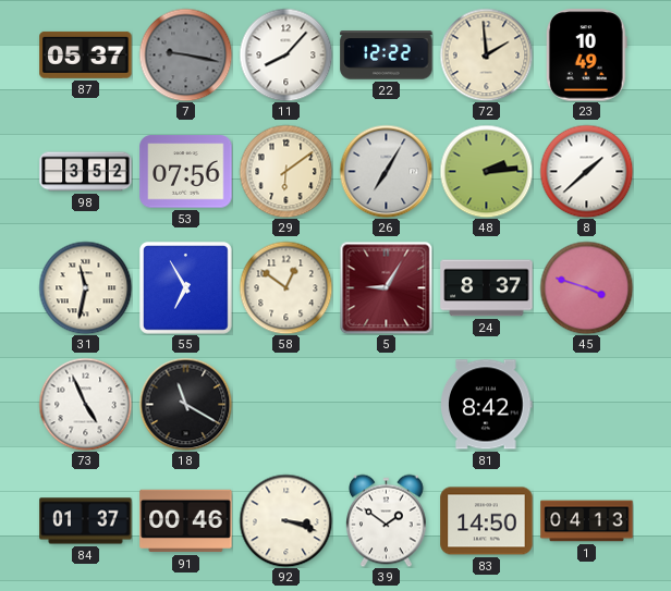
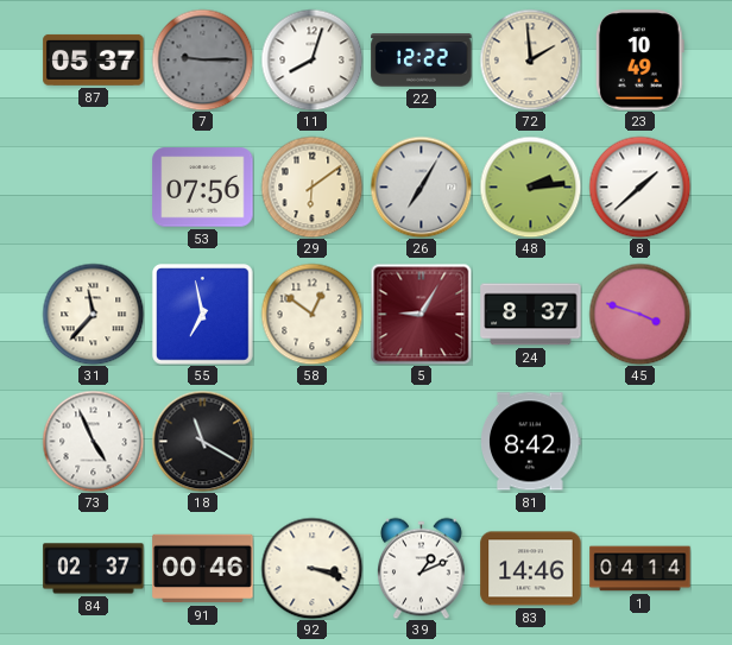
7: 9:17 -> 9:15 (202, 59)
11: 8:07 -> 8:03 (311, 59)
98: 3:52 -> none (86, 172)
31: 11:32 -> 11:37 (93, 314)
55: 6:55 -> 6:58 (203, 315)
84: 01:37 -> 02:37 (94, 569)
39: 1:51 -> 1:11 (422, 568)
83: 14:50 -> 14:46 (531, 569)
1: 04:13 -> 04:14 (640, 569)
